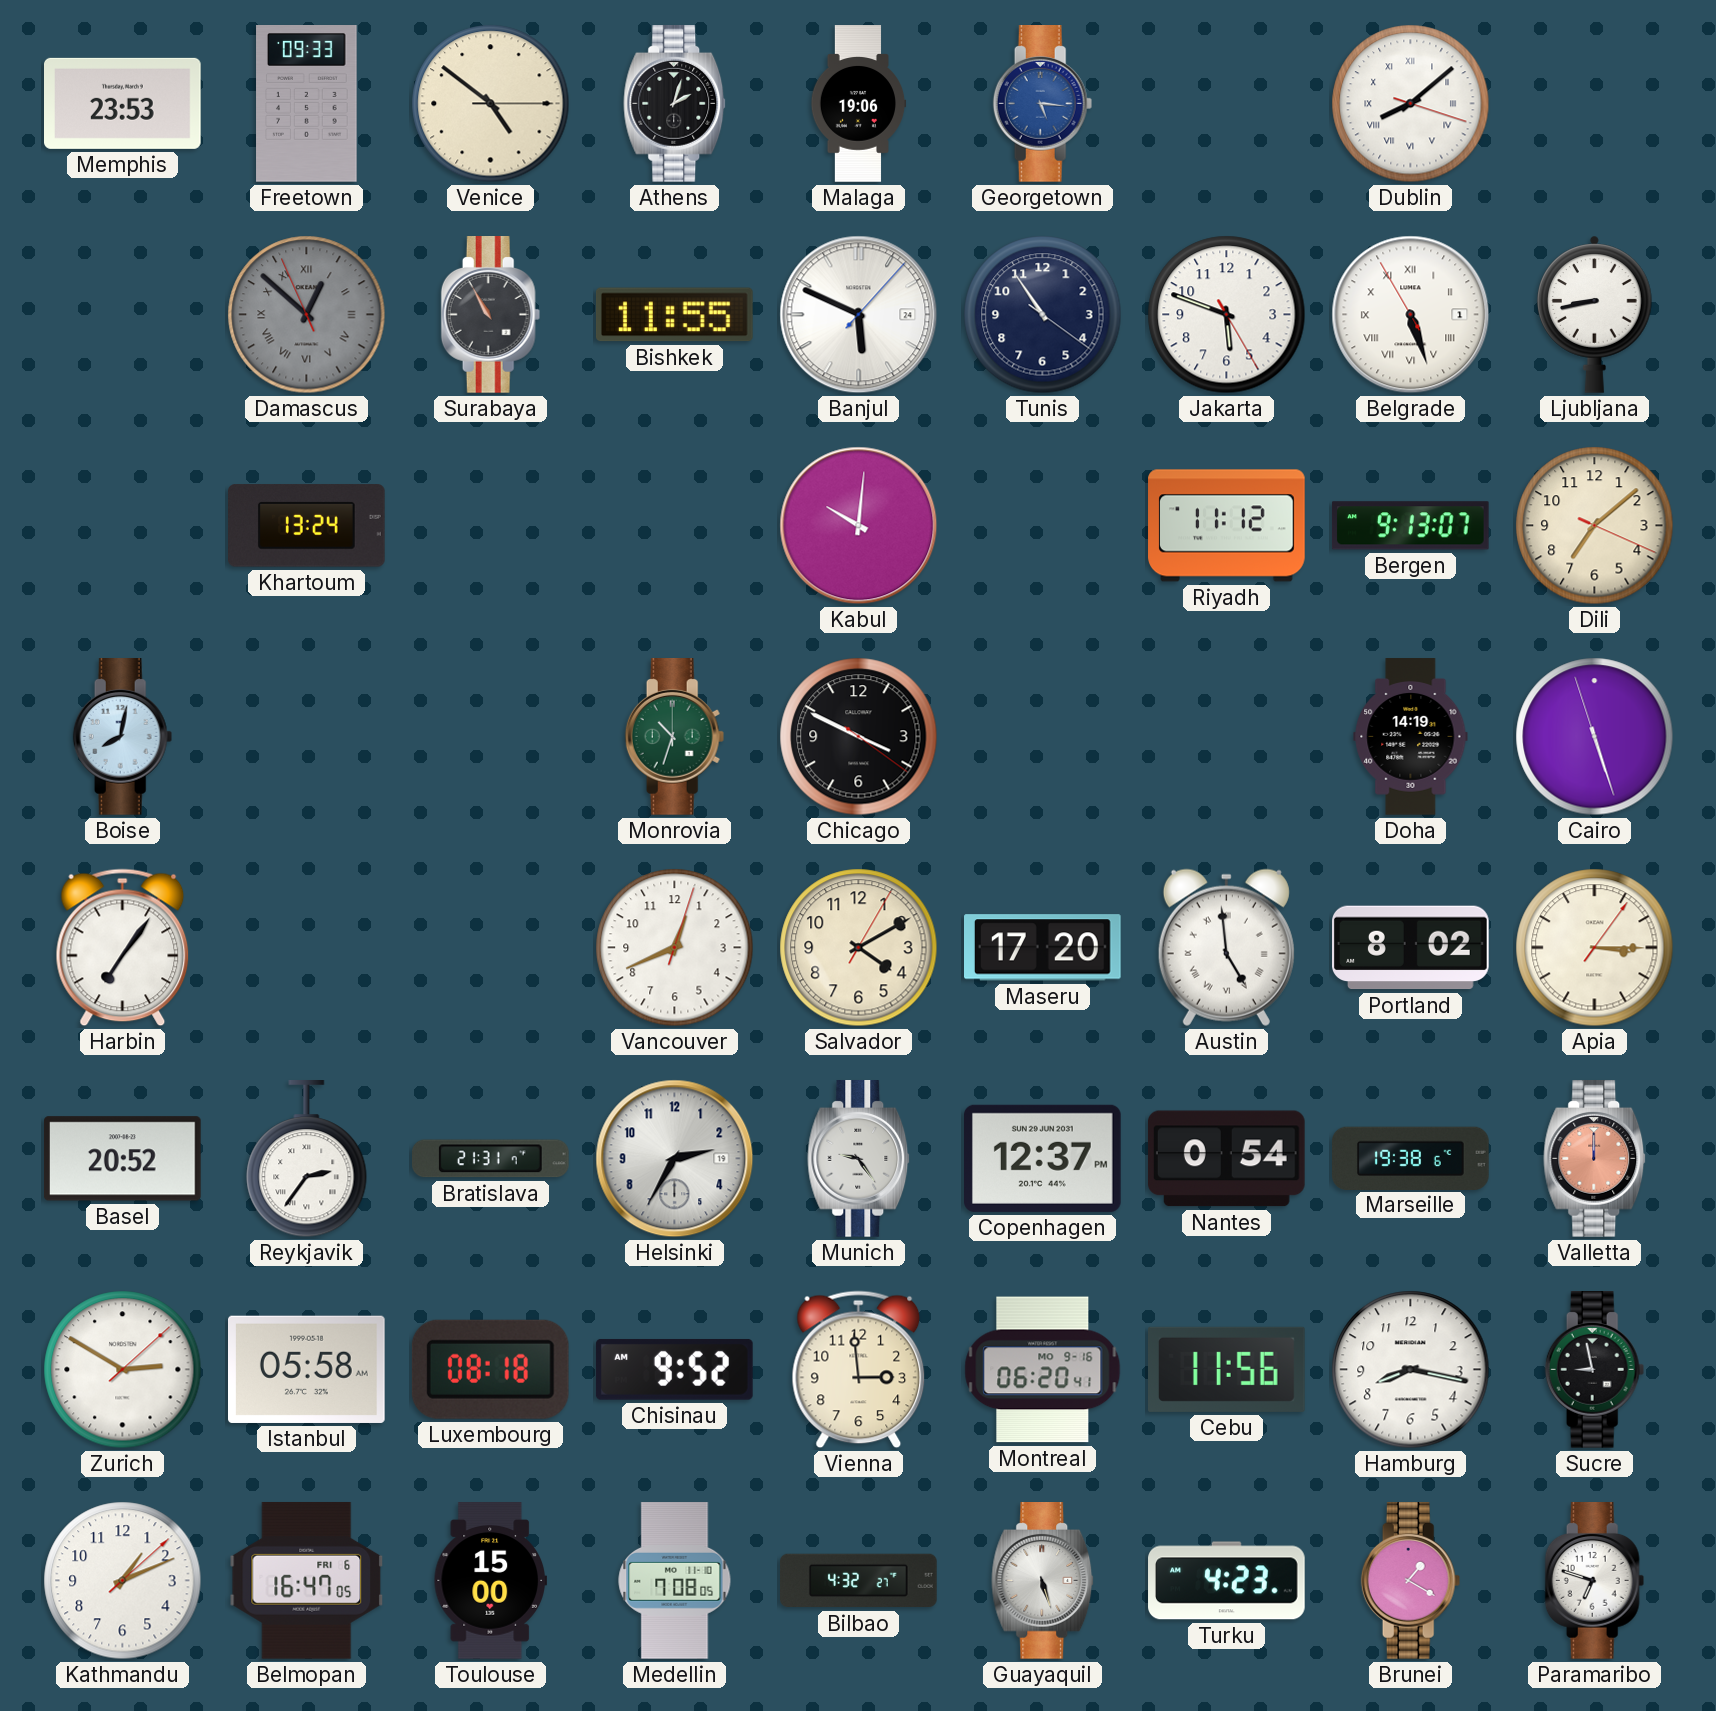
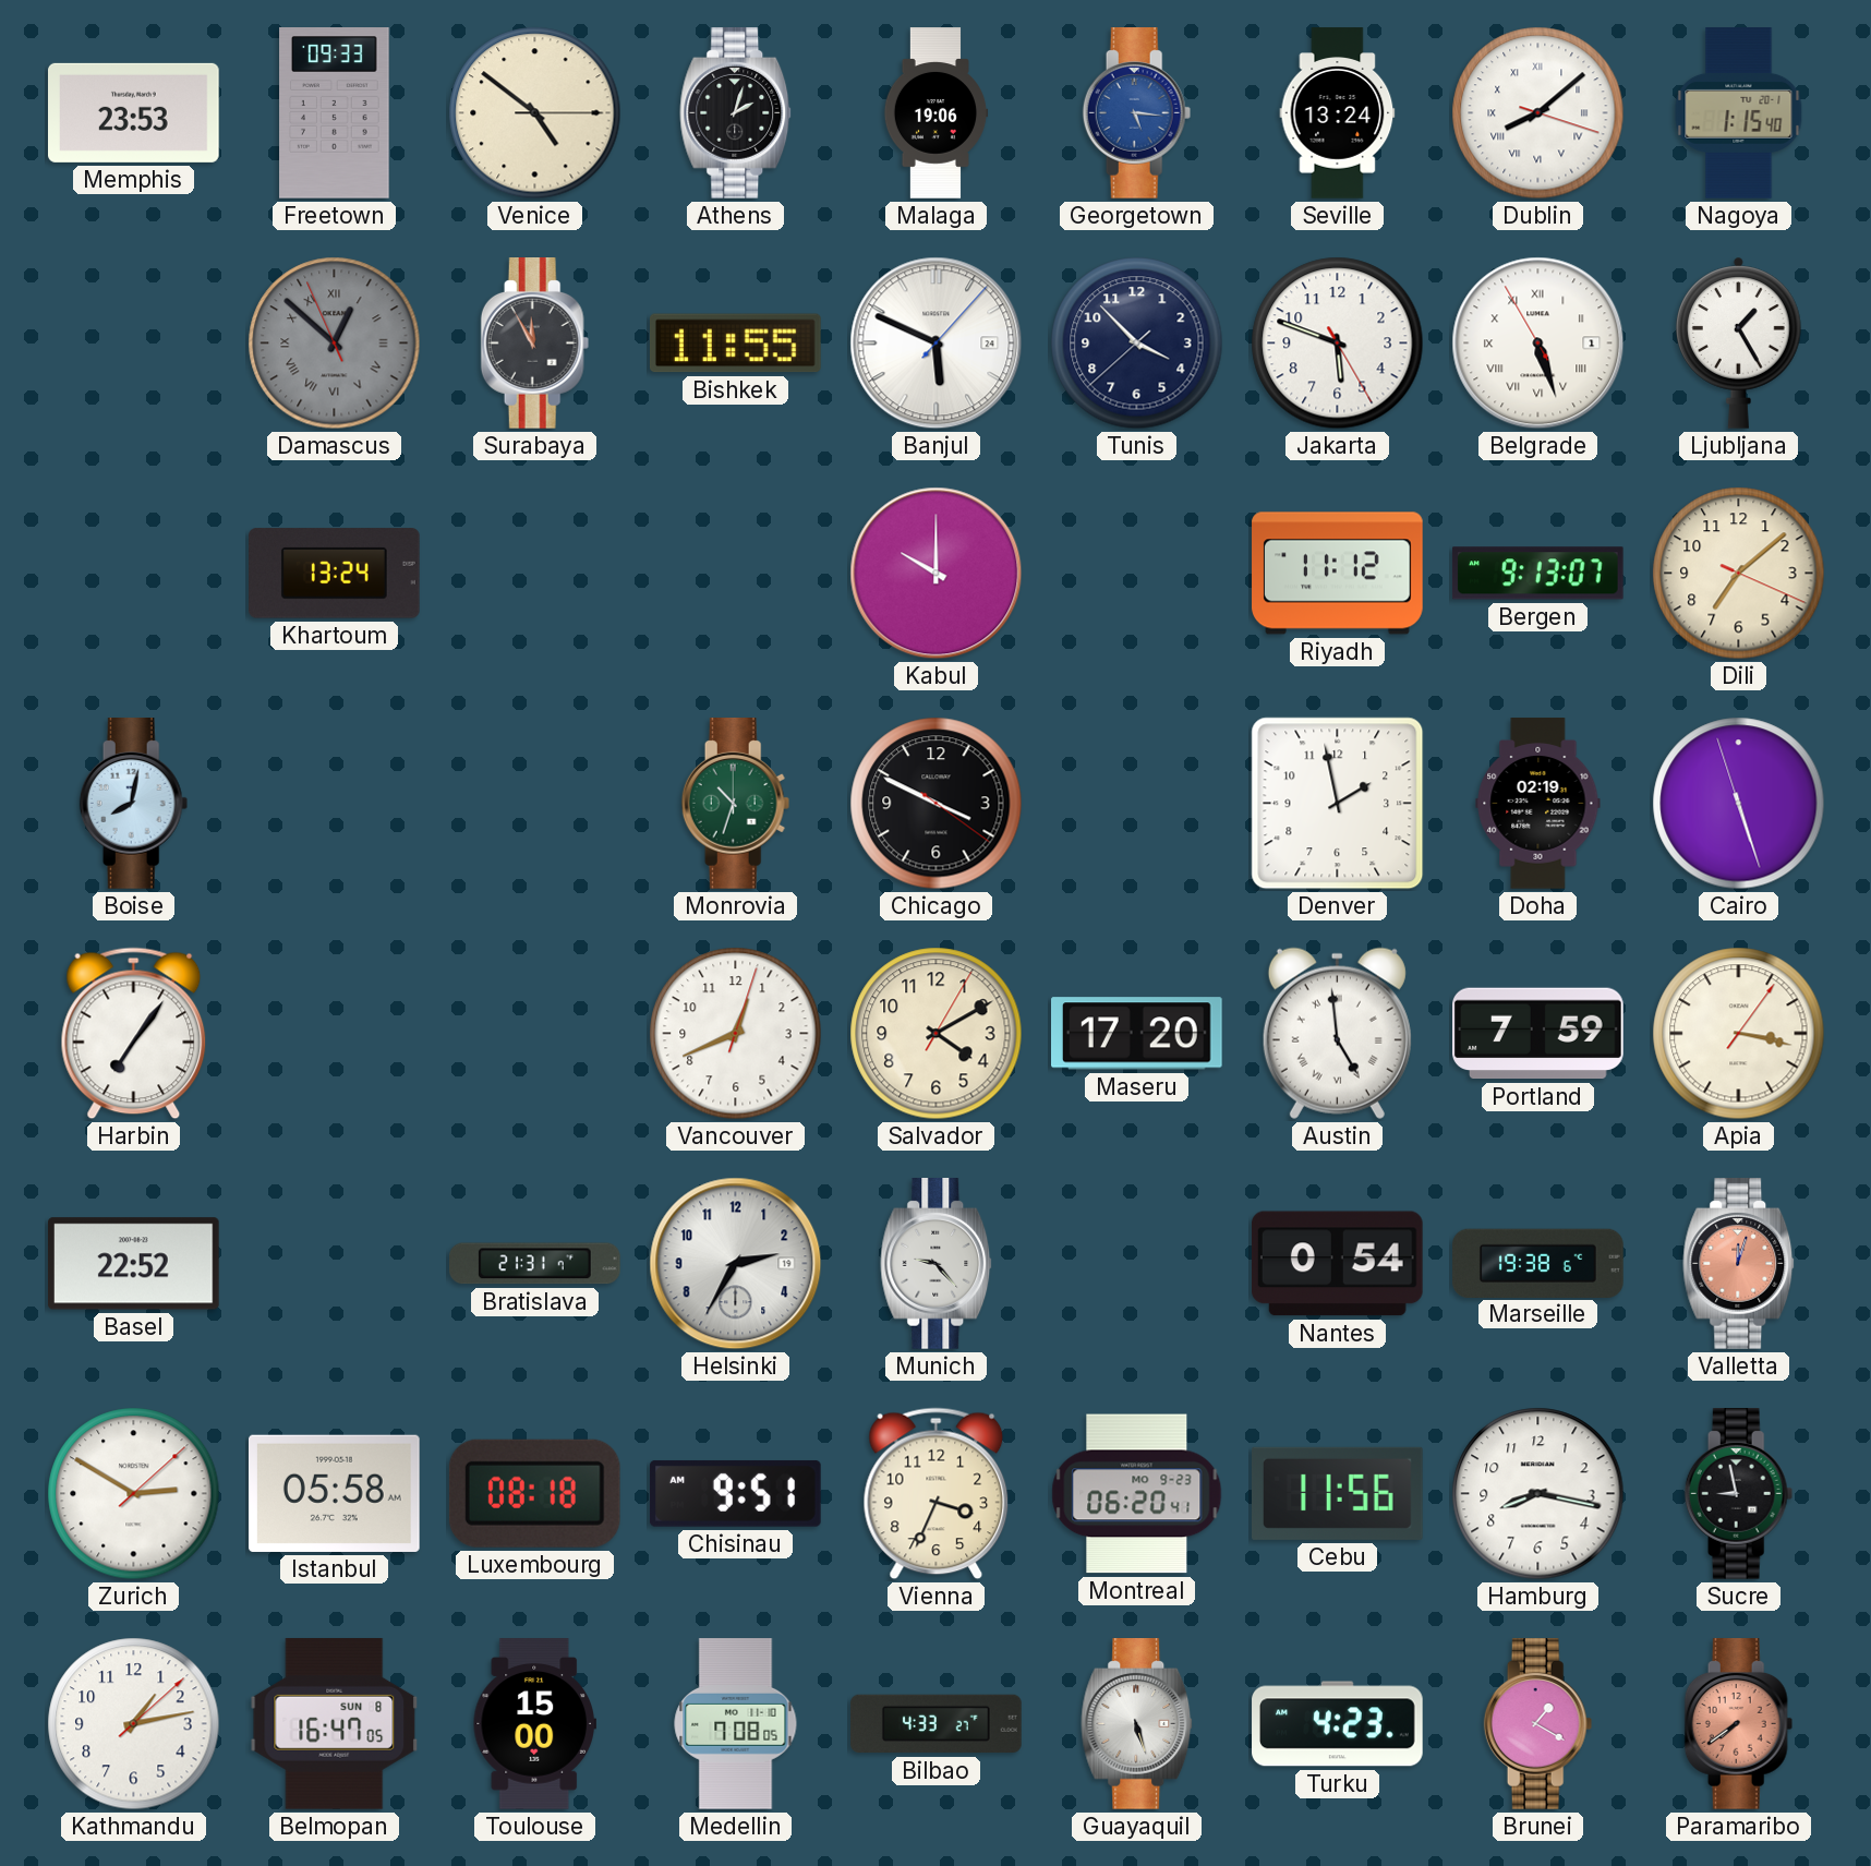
Seville: none -> 13:24 (1338, 113)
Nagoya: none -> 1:15 (1739, 113)
Surabaya: 10:55 -> 11:55 (535, 344)
Tunis: 10:54 -> 3:52 (1137, 344)
Ljubljana: 8:43 -> 1:25 (1739, 342)
Kabul: 10:01 -> 10:00 (937, 574)
Denver: none -> 1:58 (1338, 804)
Doha: 14:19 -> 02:19 (1538, 804)
Portland: 8:02 -> 7:59 (1538, 1034)
Apia: 3:15 -> 3:17 (1739, 1034)
Basel: 20:52 -> 22:52 (134, 1264)
Reykjavik: 2:36 -> none (307, 1160)
Munich: 9:24 -> 9:23 (937, 1264)
Copenhagen: 12:37 -> none (1043, 1158)
Valletta: 12:00 -> 12:03 (1739, 1264)
Chisinau: 9:52 -> 9:51 (735, 1493)
Vienna: 2:59 -> 3:34 (937, 1494)
Montreal date: MO 9-16 -> MO 9-23 (1137, 1494)
Kathmandu: 1:11 -> 1:13 (134, 1724)
Belmopan date: FRI 6 -> SUN 8 (335, 1723)
Bilbao: 4:32 -> 4:33 (937, 1724)
Paramaribo: 6:48 -> 7:39 (1739, 1724)
Paramaribo dial: white -> salmon (1739, 1724)
